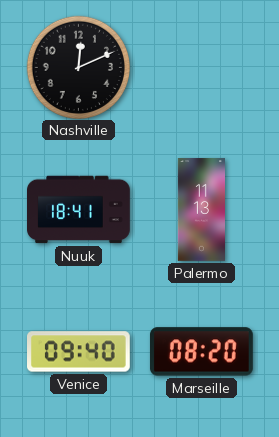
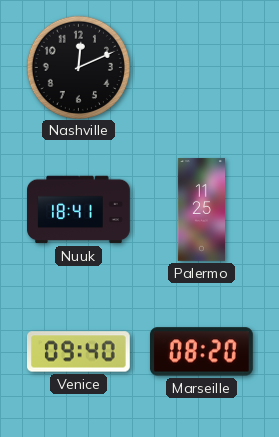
Palermo: 11:13 -> 11:25 (201, 210)
